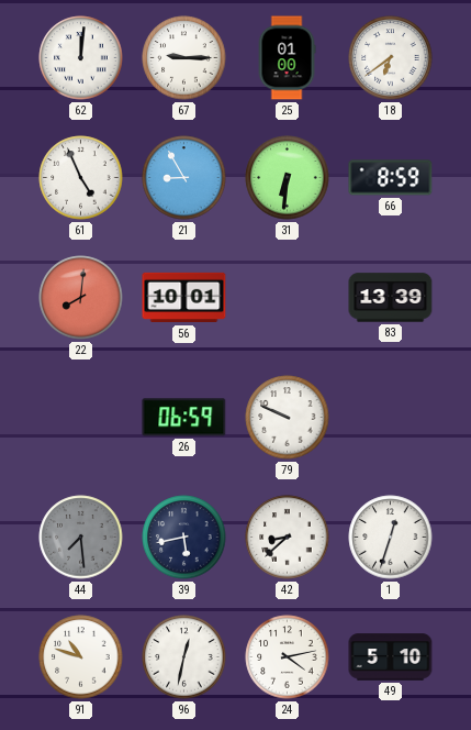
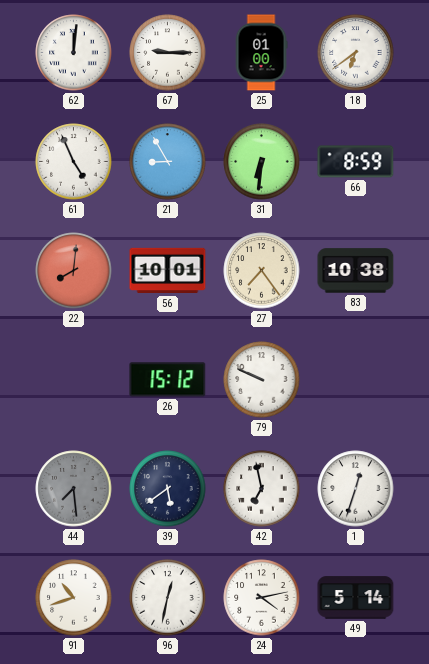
27: none -> 7:24 (262, 271)
83: 13:39 -> 10:38 (356, 271)
26: 06:59 -> 15:12 (168, 380)
39: 5:43 -> 5:39 (168, 489)
42: 8:38 -> 6:58 (262, 489)
91: 10:48 -> 10:42 (74, 598)
49: 5:10 -> 5:14 (356, 598)
